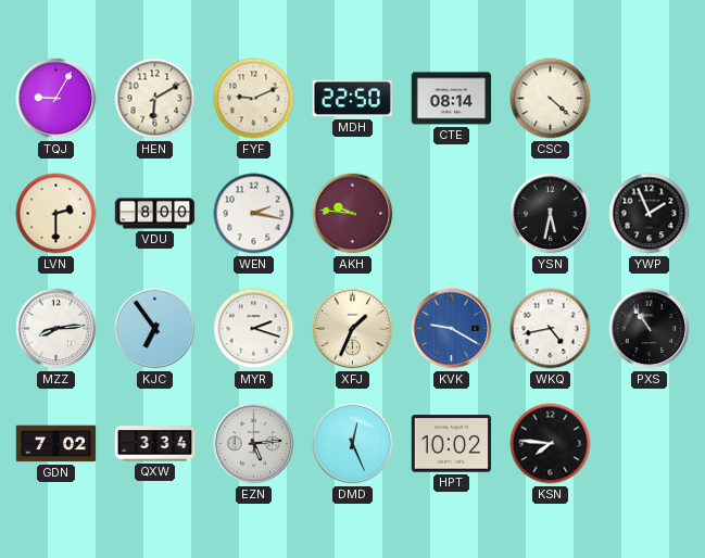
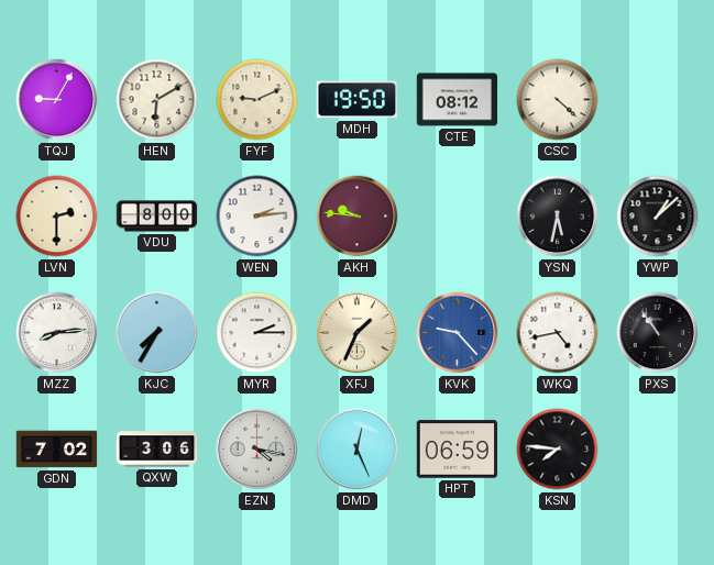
MDH: 22:50 -> 19:50 (356, 100)
CTE: 08:14 -> 08:12 (458, 100)
WEN: 2:17 -> 2:14 (257, 217)
YWP: 1:56 -> 1:08 (658, 217)
KJC: 6:54 -> 7:35 (157, 333)
MYR: 2:18 -> 2:15 (257, 333)
KVK: 9:20 -> 9:23 (458, 333)
QXW: 3:34 -> 3:06 (157, 450)
EZN: 5:14 -> 4:17 (257, 450)
HPT: 10:02 -> 06:59 (458, 450)
